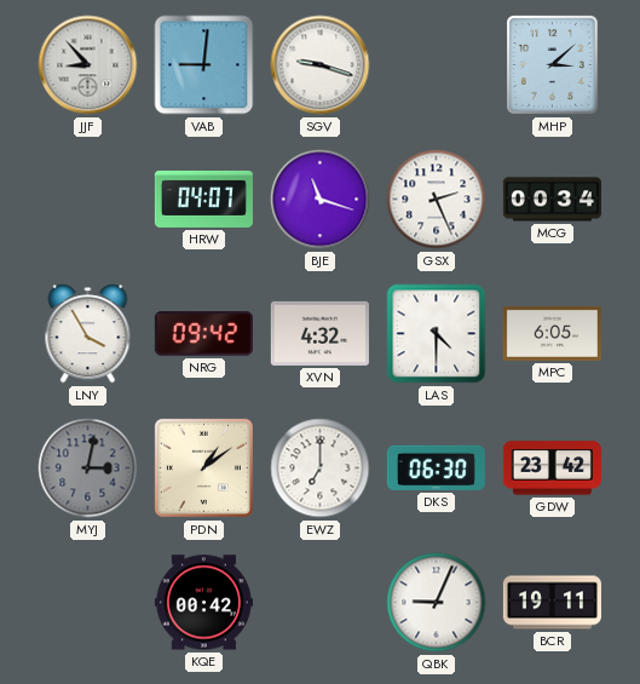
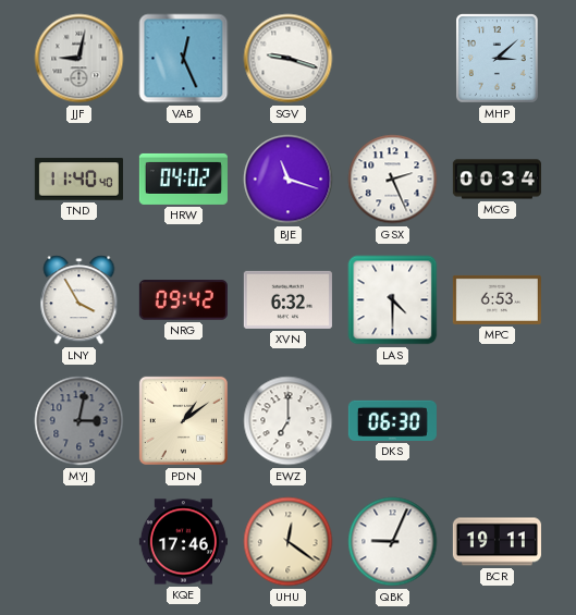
JJF: 8:53 -> 9:02 (79, 59)
VAB: 9:01 -> 12:26 (184, 59)
TND: none -> 11:40 (78, 180)
HRW: 04:07 -> 04:02 (183, 179)
XVN: 4:32 -> 6:32 (287, 299)
MPC: 6:05 -> 6:53 (497, 299)
GDW: 23:42 -> none (552, 469)
KQE: 00:42 -> 17:46 (183, 542)
UHU: none -> 12:21 (289, 542)
